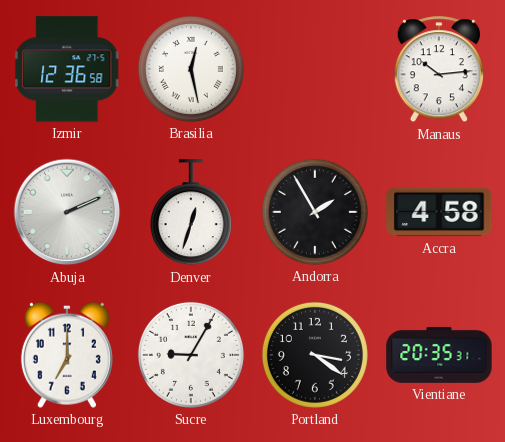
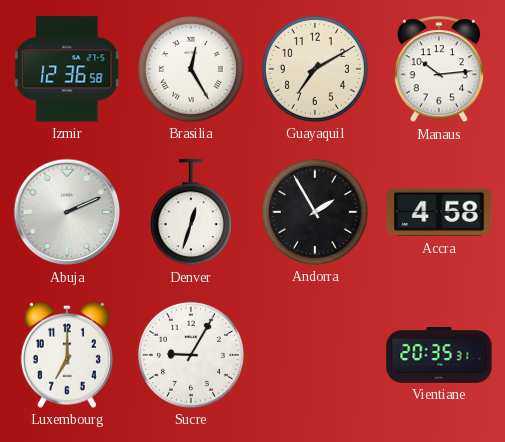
Brasilia: 12:28 -> 12:25 (191, 69)
Guayaquil: none -> 7:10 (315, 69)
Portland: 3:21 -> none (315, 355)
